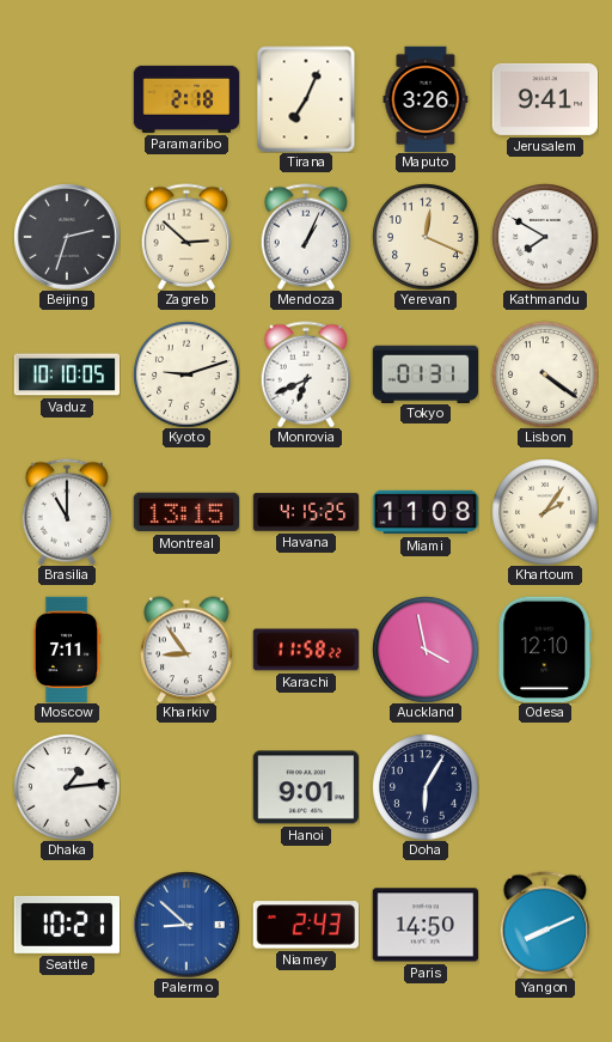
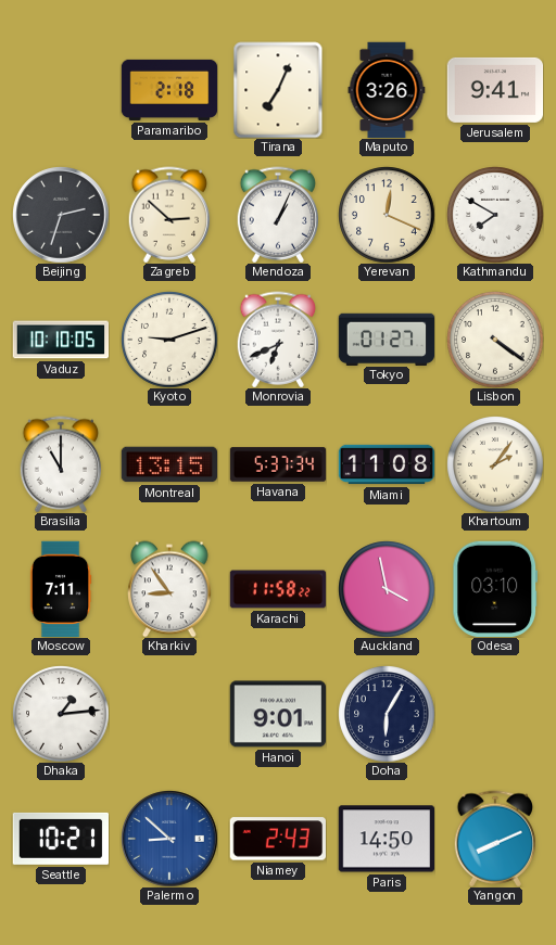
Tokyo: 01:31 -> 01:27 (387, 339)
Havana: 4:15 -> 5:37 (278, 464)
Odesa: 12:10 -> 03:10 (495, 588)
